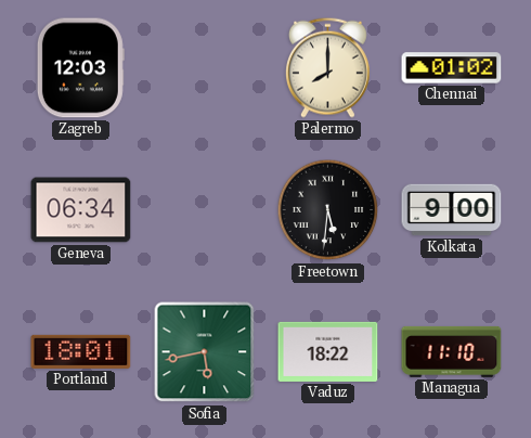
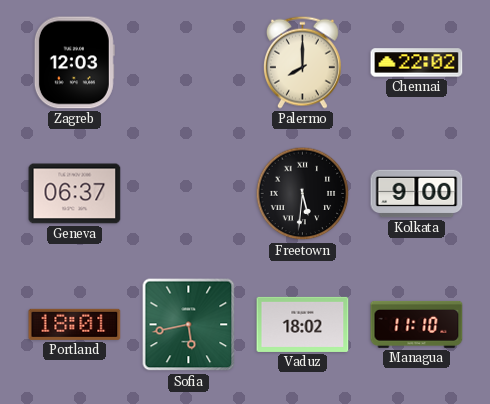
Chennai: 01:02 -> 22:02 (417, 63)
Geneva: 06:34 -> 06:37 (75, 194)
Vaduz: 18:22 -> 18:02 (303, 324)
